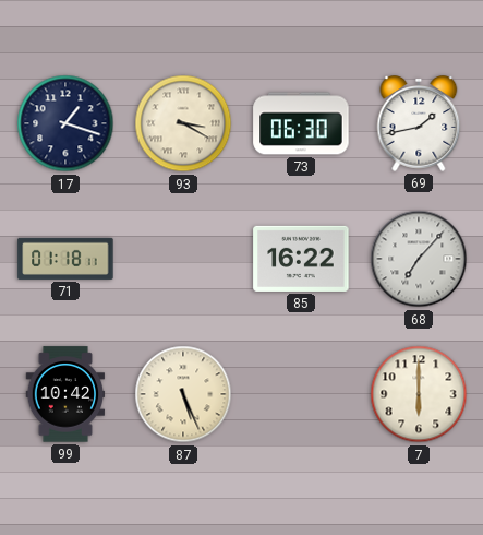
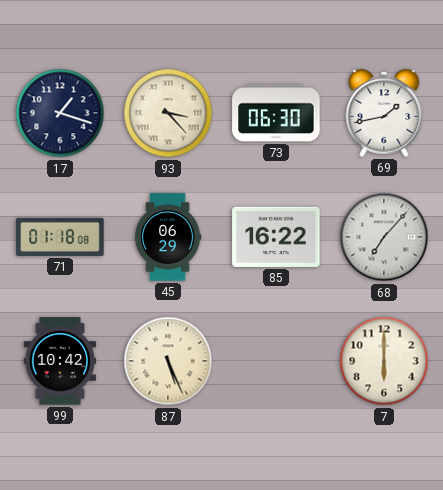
93: 3:20 -> 3:23 (168, 113)
71: 01:18:11 -> 01:18:08 (60, 237)
45: none -> 06:29 (168, 237)
